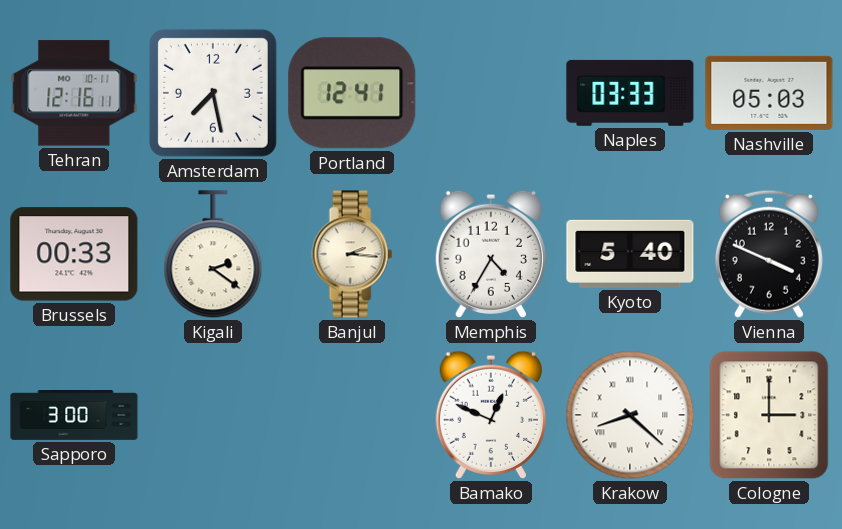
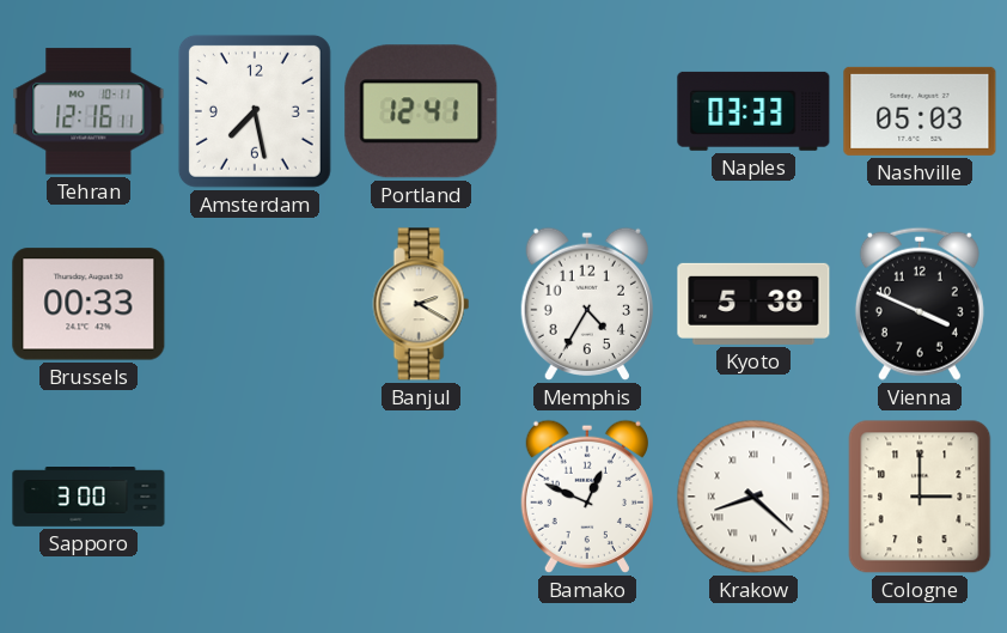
Kigali: 2:21 -> none (213, 255)
Banjul: 2:16 -> 2:20 (421, 304)
Kyoto: 5:40 -> 5:38 (753, 304)
